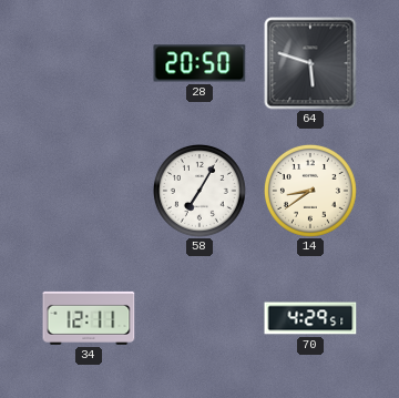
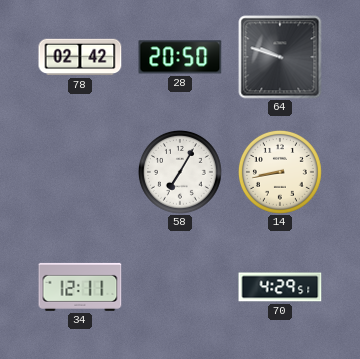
78: none -> 02:42 (80, 57)
64: 5:48 -> 9:48 (280, 57)
14: 8:39 -> 8:43 (280, 172)
